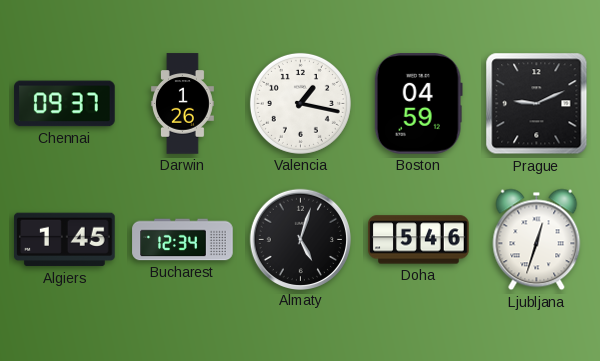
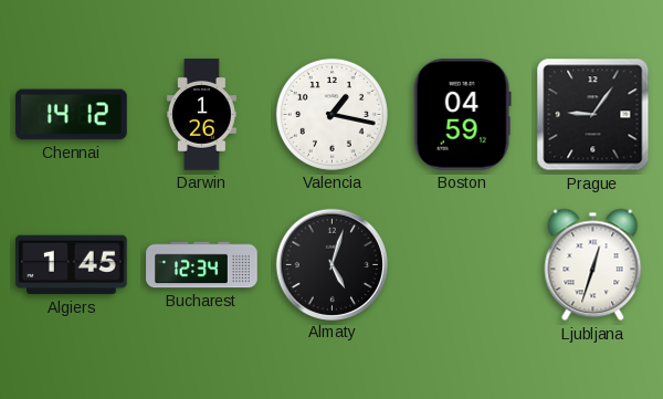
Chennai: 09:37 -> 14:12 (72, 115)
Prague: 9:11 -> 9:06 (593, 115)
Doha: 5:46 -> none (419, 240)
